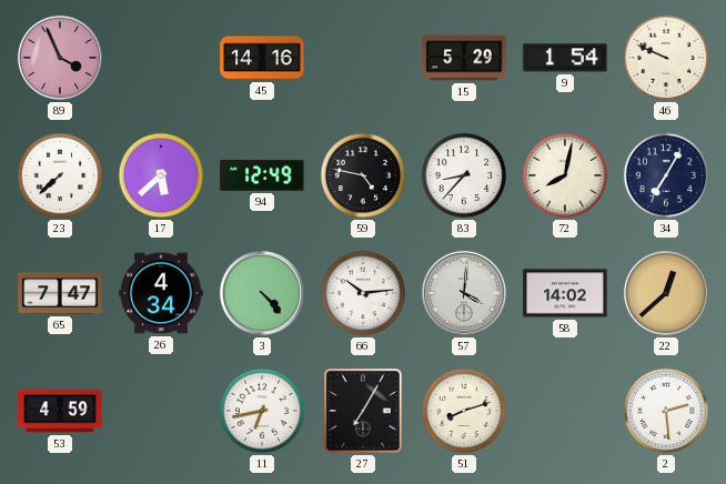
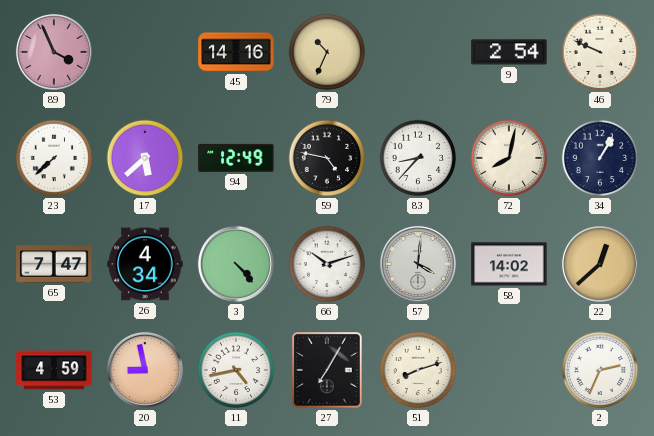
79: none -> 10:34 (327, 52)
15: 5:29 -> none (464, 58)
9: 1:54 -> 2:54 (509, 52)
34: 7:05 -> 1:05 (600, 158)
66: 10:14 -> 10:12 (327, 264)
20: none -> 8:58 (145, 370)
11: 6:43 -> 4:43 (236, 370)
2: 2:29 -> 2:34 (600, 370)
